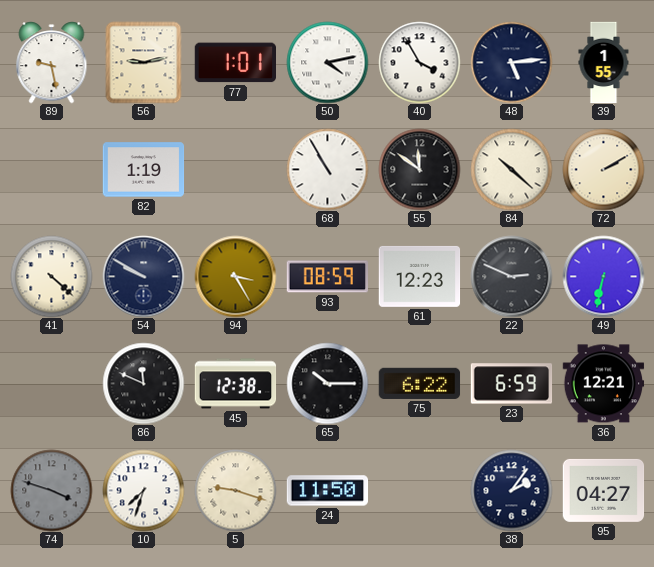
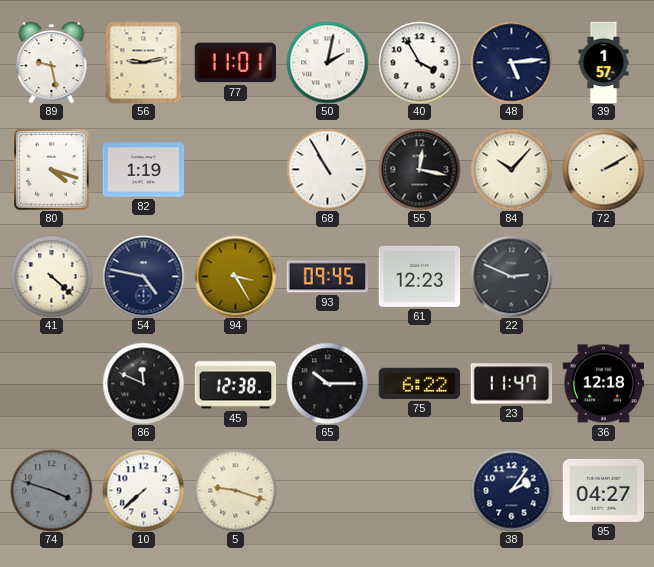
77: 1:01 -> 11:01 (235, 63)
50: 4:13 -> 2:02 (327, 62)
39: 1:55 -> 1:57 (604, 62)
80: none -> 4:18 (52, 169)
55: 11:51 -> 12:17 (419, 169)
84: 10:22 -> 10:07 (511, 169)
54: 9:50 -> 4:47 (143, 276)
93: 08:59 -> 09:45 (327, 277)
49: 6:32 -> none (603, 276)
23: 6:59 -> 11:47 (511, 384)
36: 12:21 -> 12:18 (603, 384)
10: 7:33 -> 7:38 (143, 490)
24: 11:50 -> none (327, 491)
